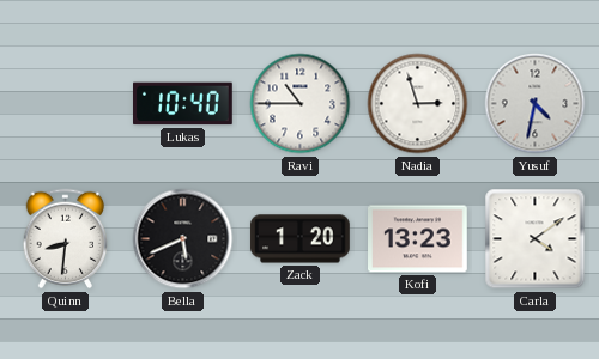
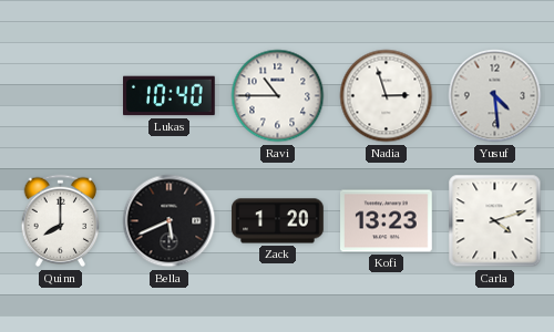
Yusuf: 4:32 -> 4:29 (495, 96)
Quinn: 8:31 -> 8:00 (61, 221)
Carla: 4:09 -> 4:12 (495, 221)
